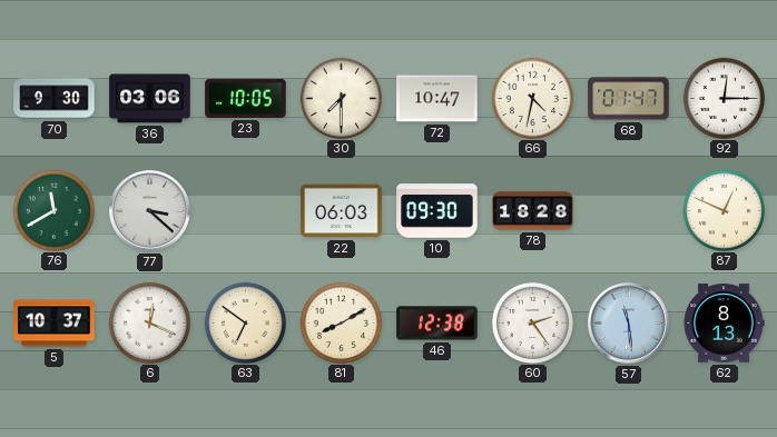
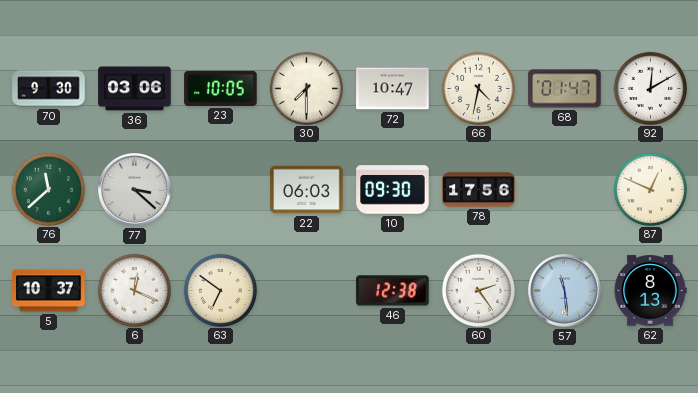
92: 12:15 -> 12:10 (650, 88)
76: 11:40 -> 11:38 (48, 189)
78: 18:28 -> 17:56 (479, 190)
81: 8:10 -> none (341, 322)
